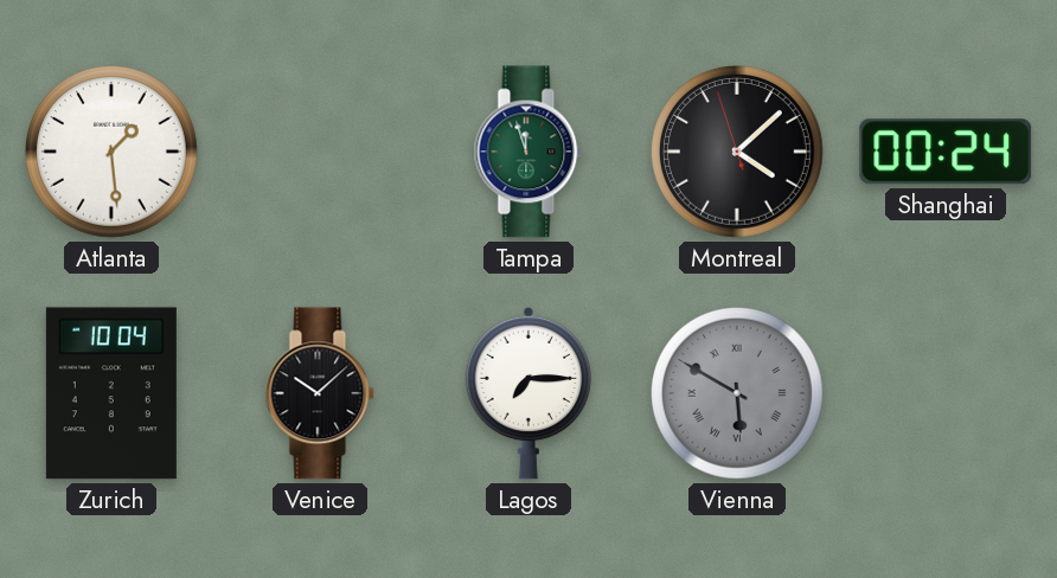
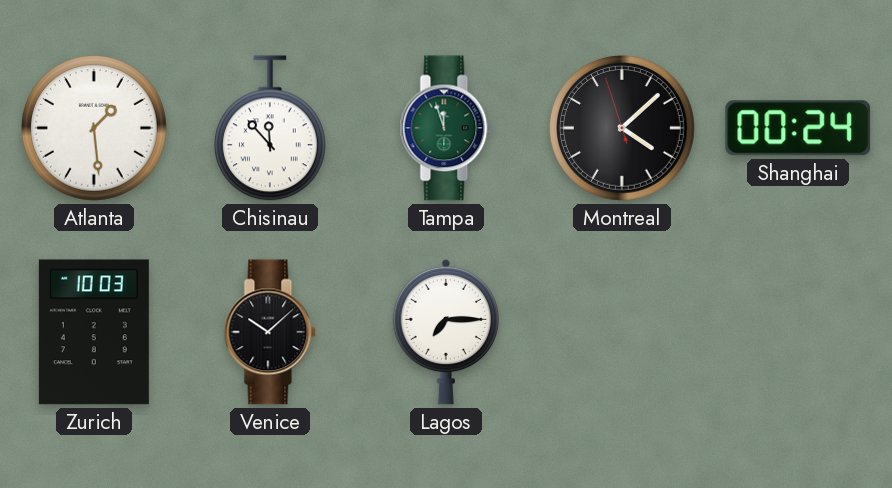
Chisinau: none -> 11:53 (270, 128)
Zurich: 10:04 -> 10:03 (94, 332)
Vienna: 5:50 -> none (737, 393)
